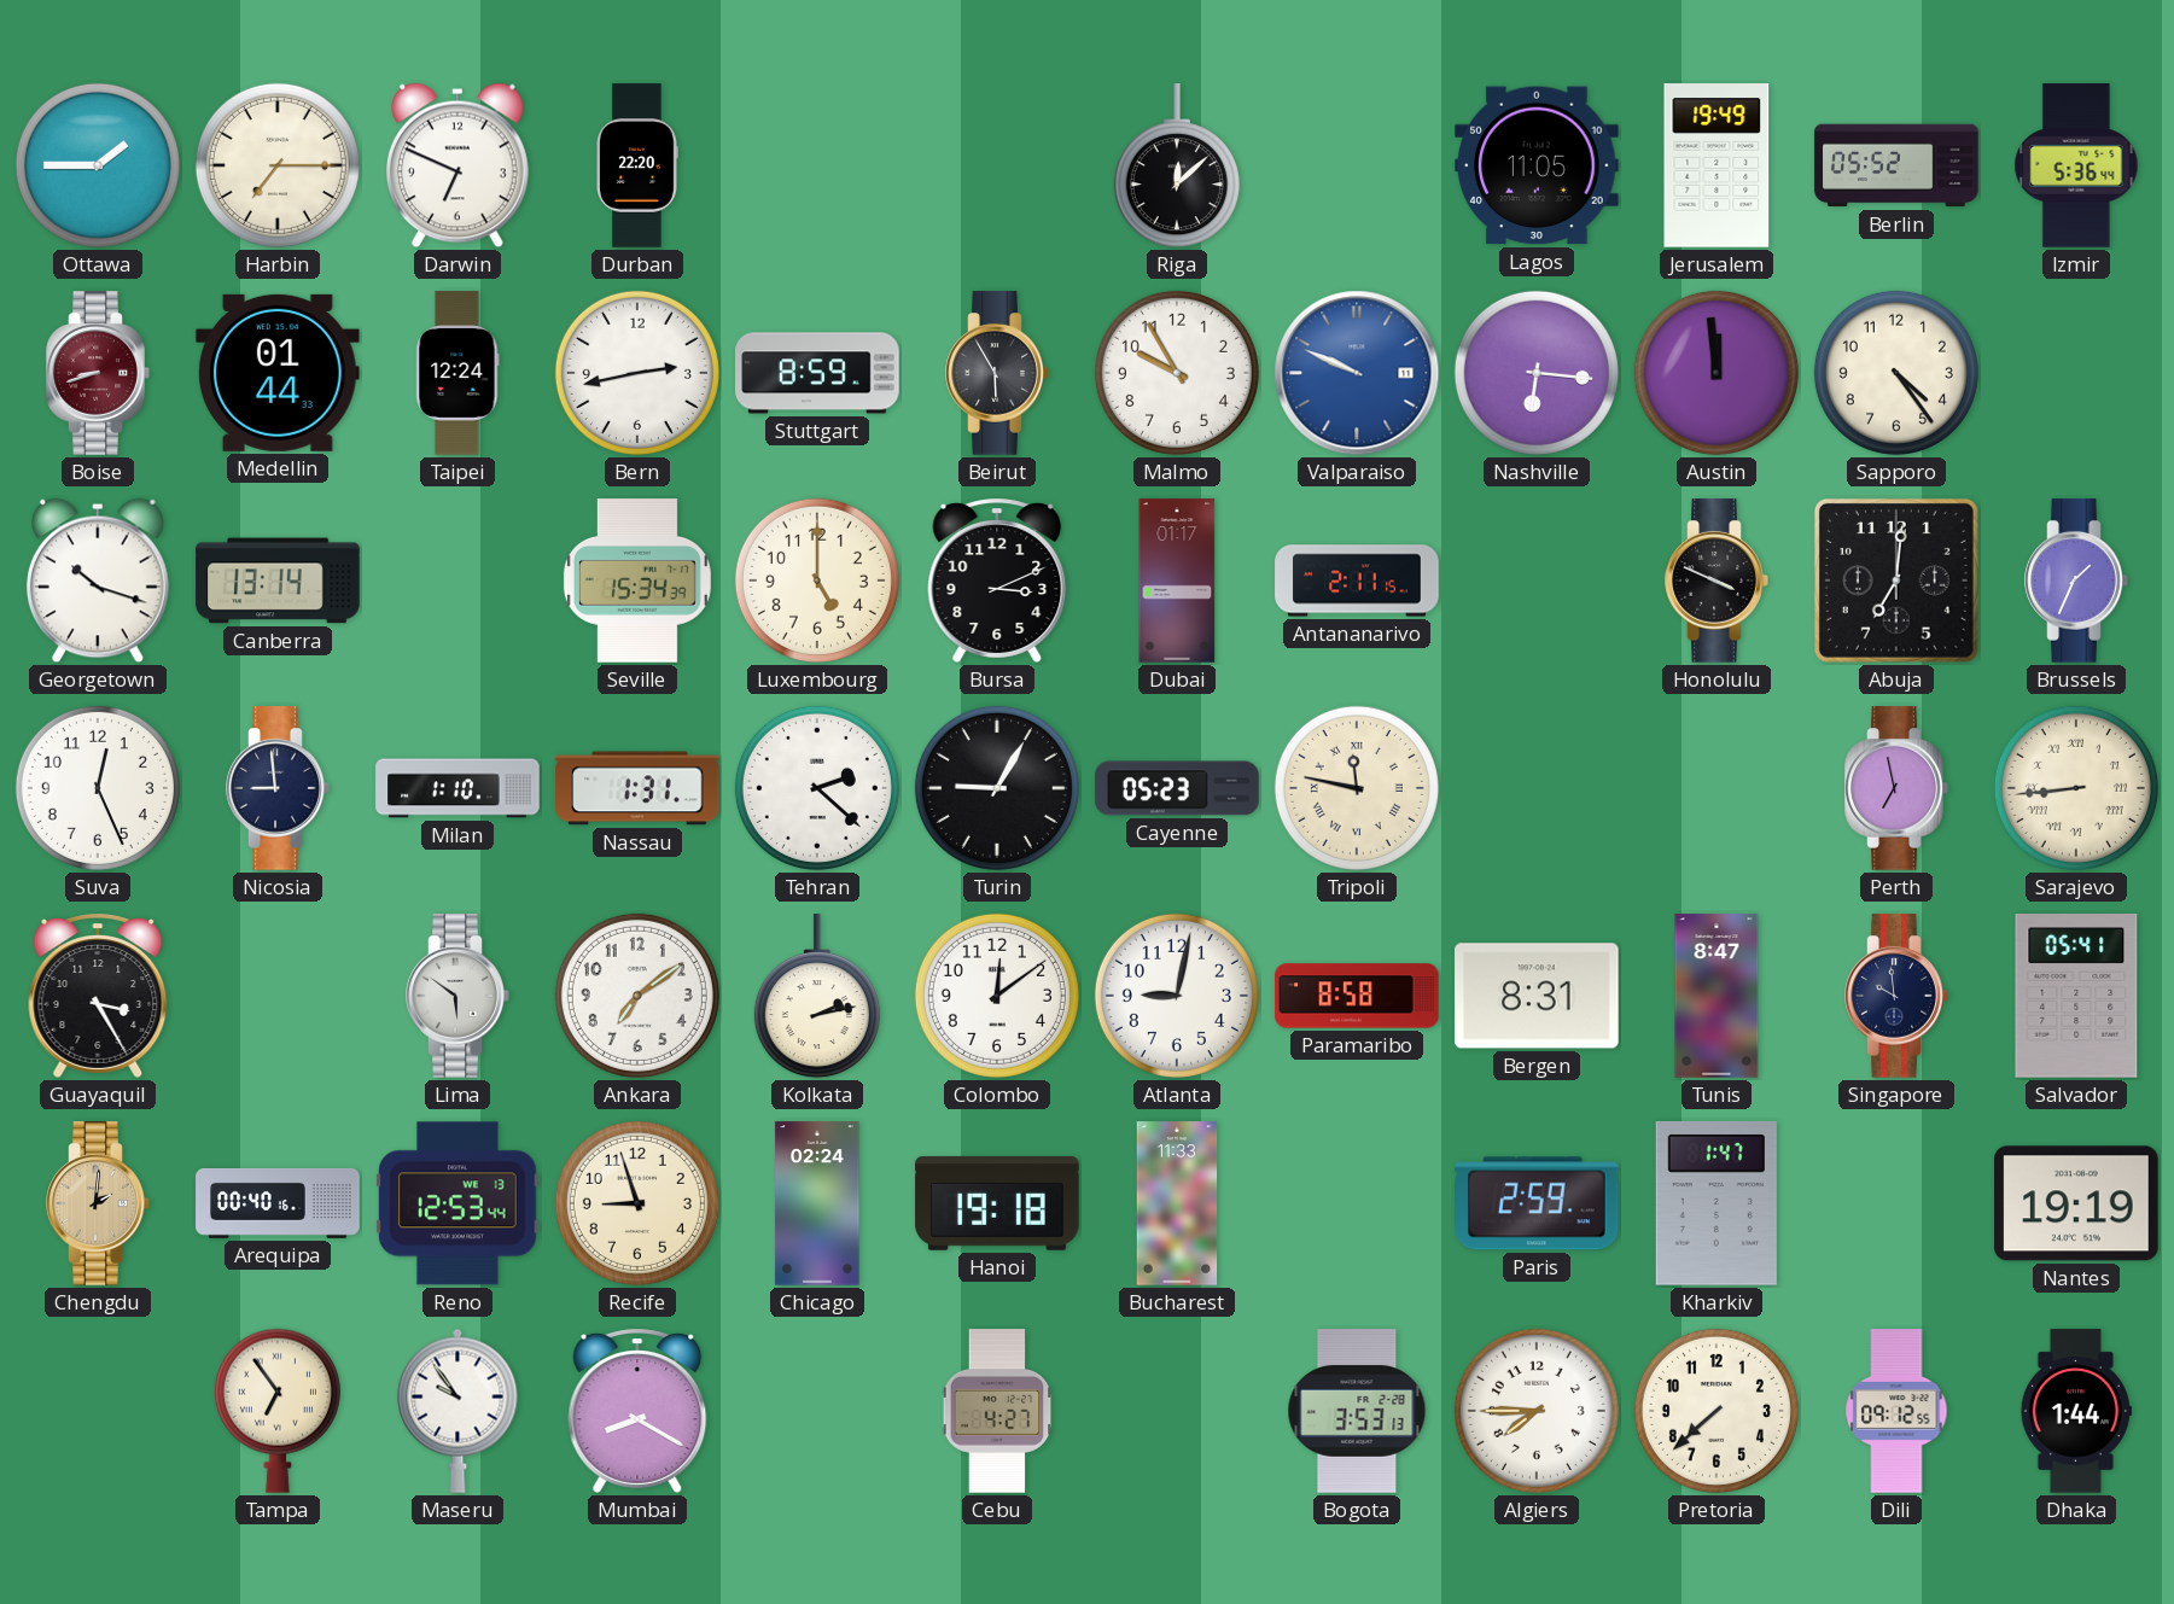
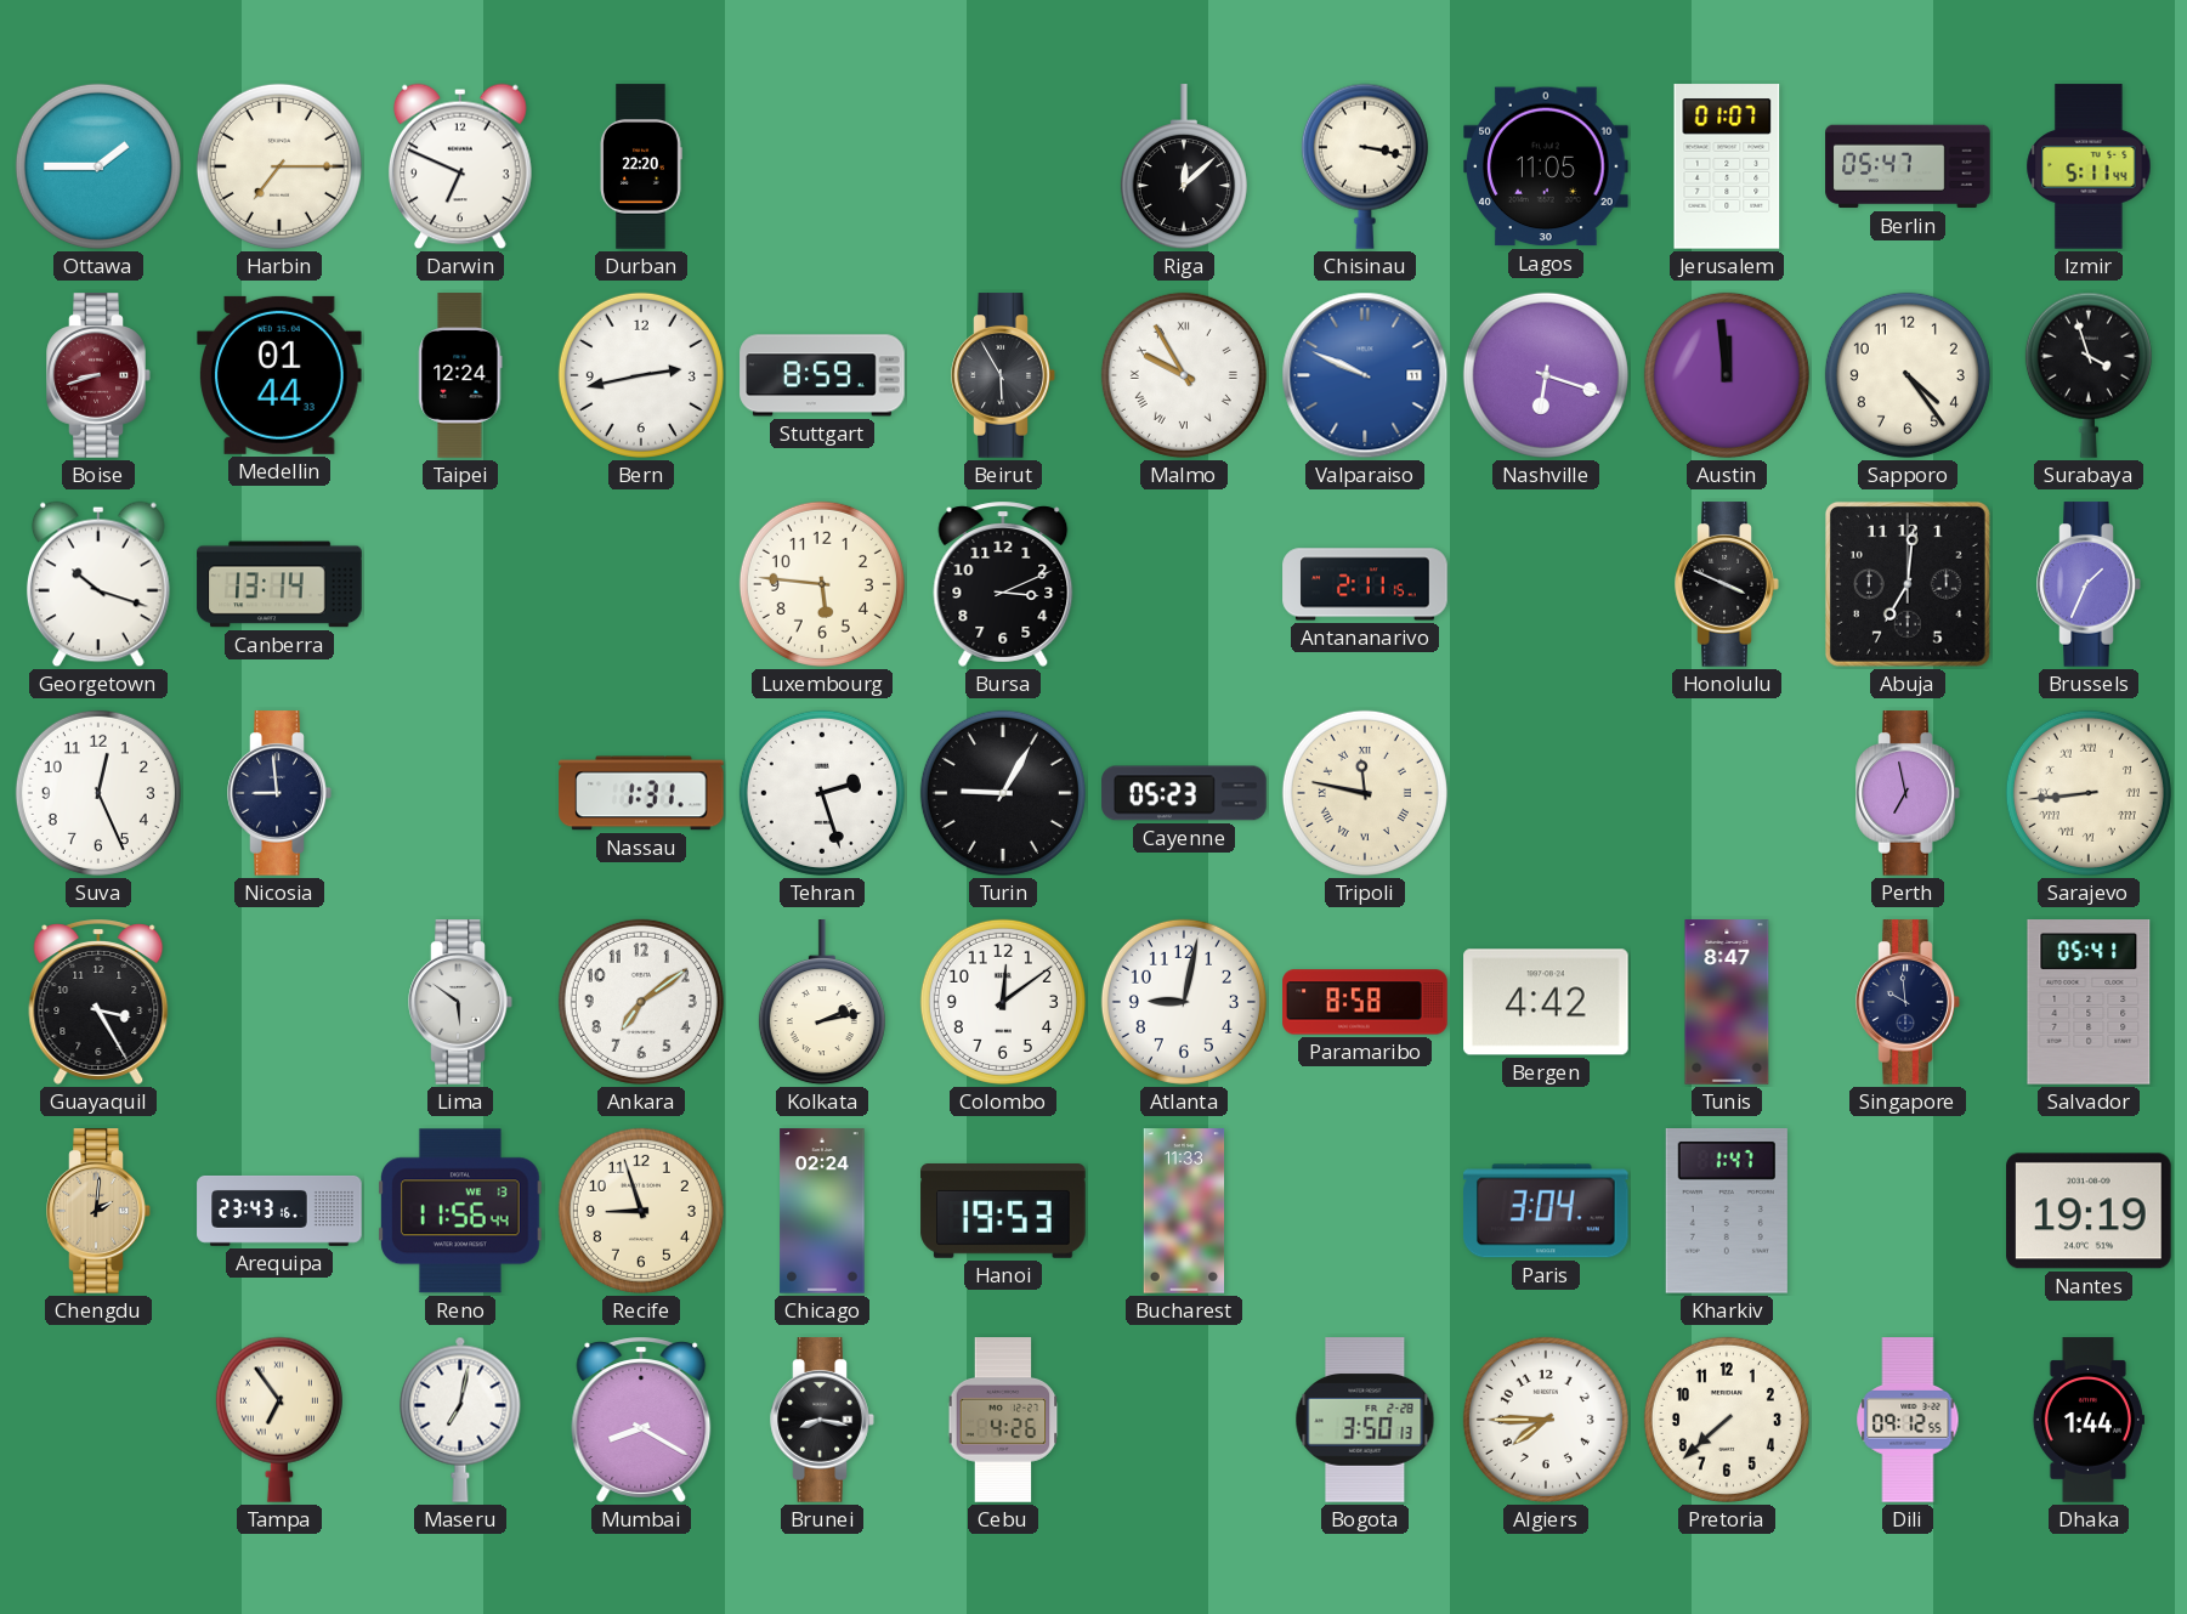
Chisinau: none -> 3:17 (1365, 166)
Jerusalem: 19:49 -> 01:07 (1727, 166)
Berlin: 05:52 -> 05:47 (1908, 166)
Izmir: 5:36 -> 5:11 (2089, 166)
Malmo numerals: Arabic -> Roman (1184, 375)
Nashville: 6:16 -> 6:18 (1546, 375)
Surabaya: none -> 3:57 (2089, 375)
Seville: 15:34 -> none (637, 581)
Luxembourg: 5:00 -> 5:46 (822, 584)
Dubai: 01:17 -> none (1177, 581)
Milan: 1:10 -> none (457, 788)
Tehran: 2:22 -> 2:27 (822, 793)
Bergen: 8:31 -> 4:42 (1546, 1002)
Arequipa: 00:40 -> 23:43 (279, 1211)
Reno: 12:53 -> 11:56 (461, 1211)
Hanoi: 19:18 -> 19:53 (1003, 1212)
Paris: 2:59 -> 3:04 (1547, 1211)
Maseru: 9:54 -> 7:02 (460, 1420)
Brunei: none -> 8:17 (822, 1420)
Cebu: 4:27 -> 4:26 (1003, 1420)
Bogota: 3:53 -> 3:50 (1365, 1420)
